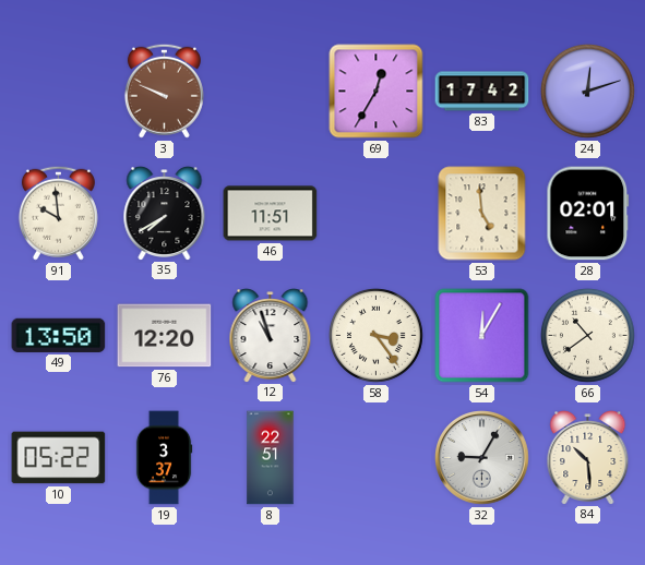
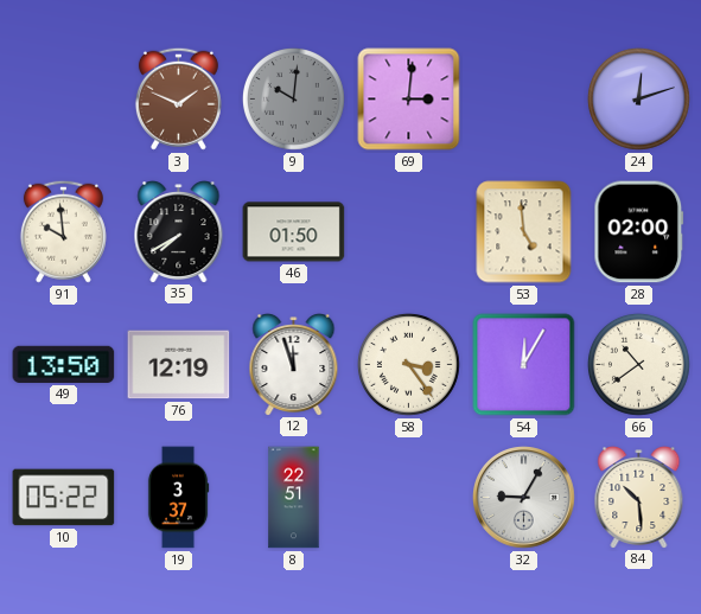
3: 9:49 -> 1:49 (178, 98)
9: none -> 10:01 (293, 98)
69: 12:35 -> 3:01 (409, 100)
83: 17:42 -> none (482, 92)
46: 11:51 -> 01:50 (294, 232)
28: 02:01 -> 02:00 (639, 232)
76: 12:20 -> 12:19 (179, 365)
12: 10:57 -> 11:57 (294, 365)
